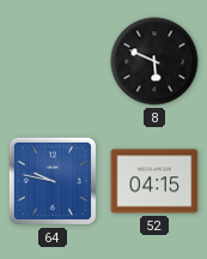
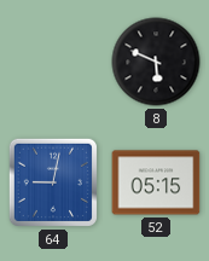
64: 9:47 -> 9:02 (53, 182)
52: 04:15 -> 05:15 (156, 182)
